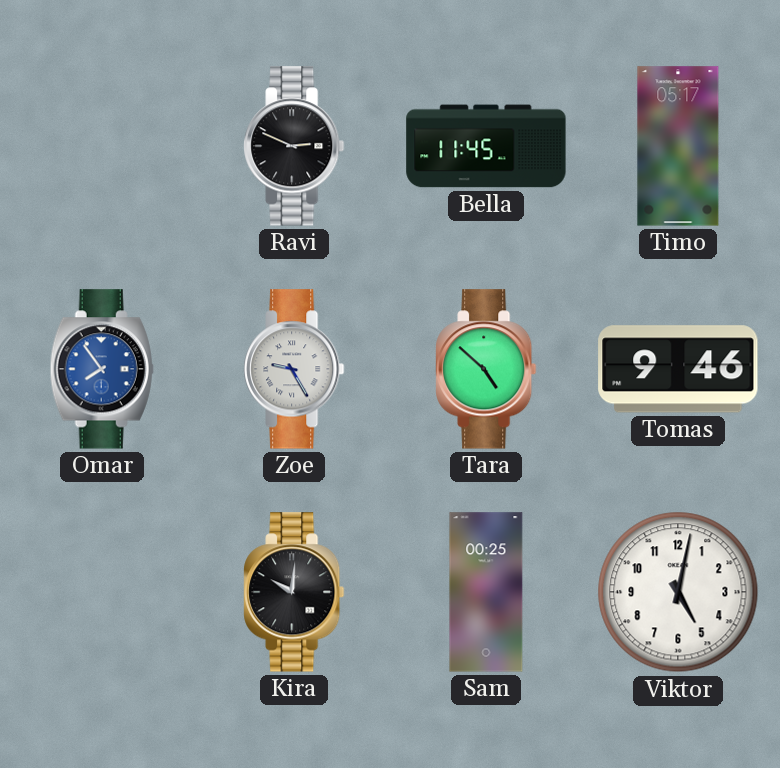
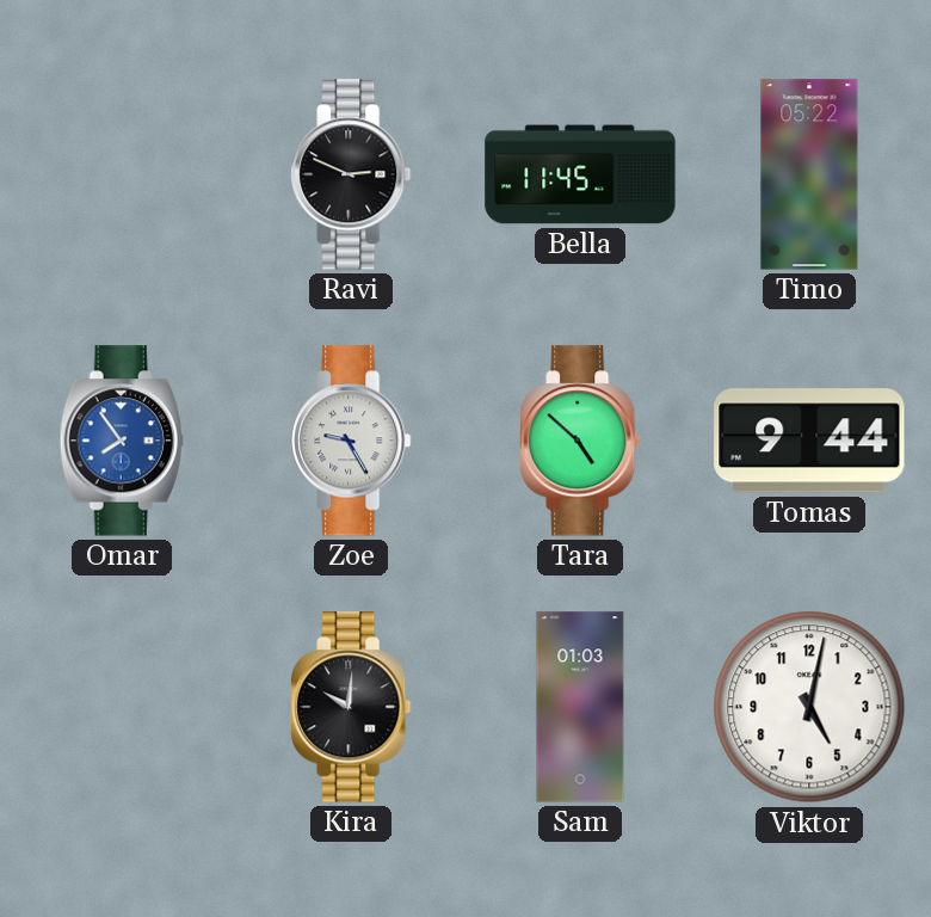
Timo: 05:17 -> 05:22 (809, 174)
Tomas: 9:46 -> 9:44 (809, 441)
Sam: 00:25 -> 01:03 (580, 707)
